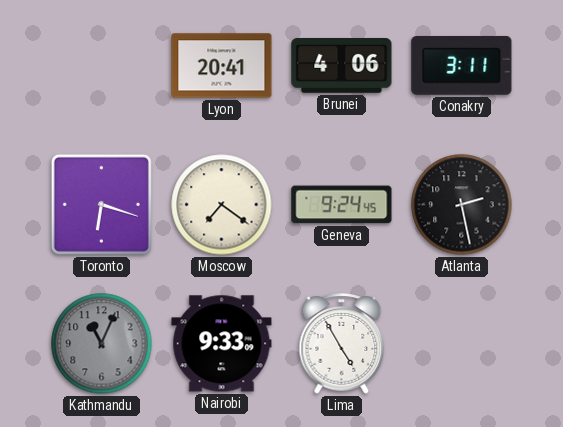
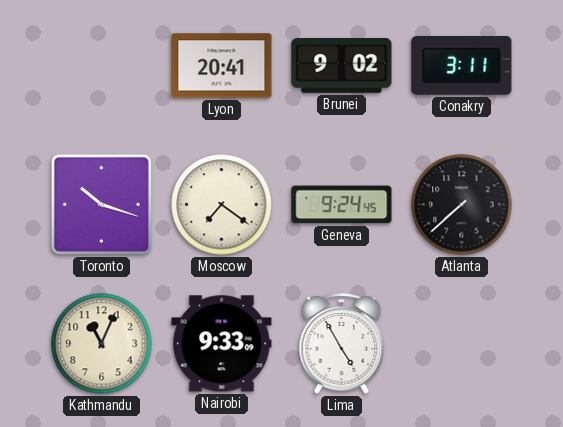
Brunei: 4:06 -> 9:02 (342, 66)
Toronto: 6:18 -> 10:18 (101, 204)
Atlanta: 2:28 -> 7:38 (462, 205)
Kathmandu dial: grey -> cream (102, 344)
